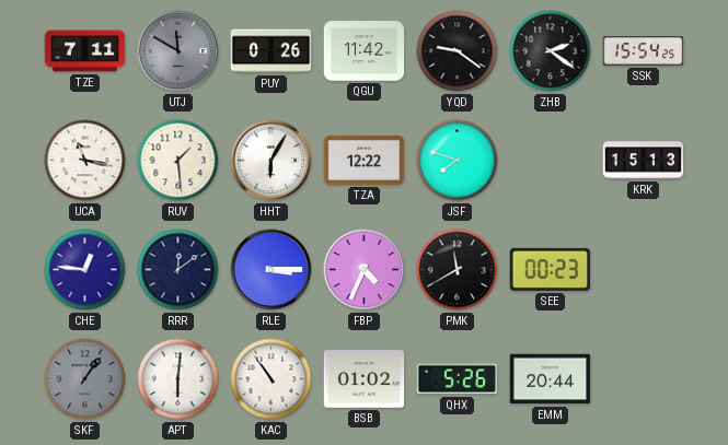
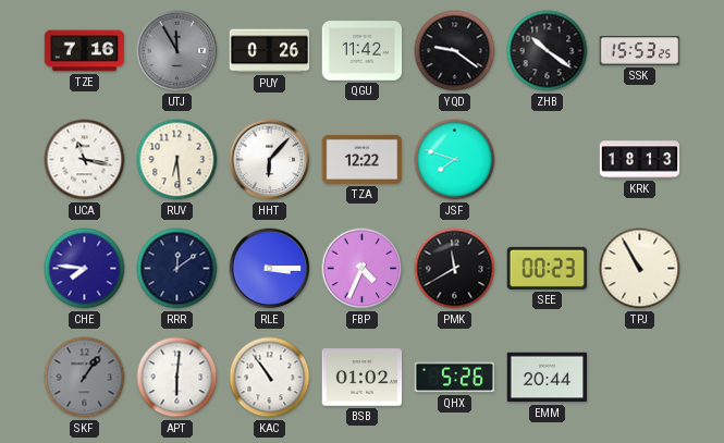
TZE: 7:11 -> 7:16 (85, 51)
UTJ: 11:50 -> 11:55 (177, 51)
ZHB: 2:21 -> 10:21 (548, 51)
SSK: 15:54 -> 15:53 (640, 51)
RUV: 1:29 -> 6:29 (177, 160)
HHT: 6:05 -> 6:07 (270, 160)
KRK: 15:13 -> 18:13 (640, 160)
CHE: 12:46 -> 7:46 (85, 269)
TPJ: none -> 10:55 (640, 269)
